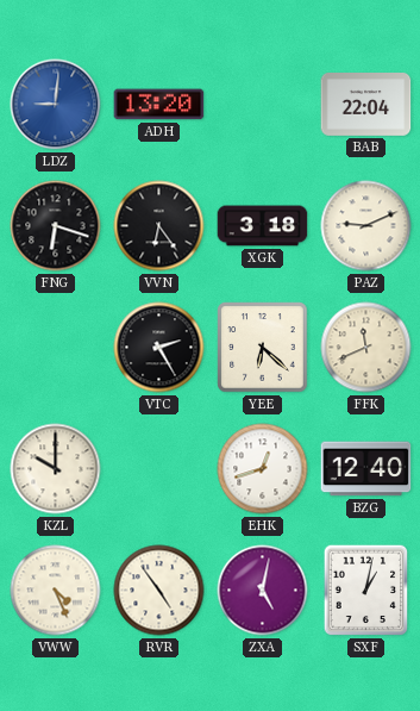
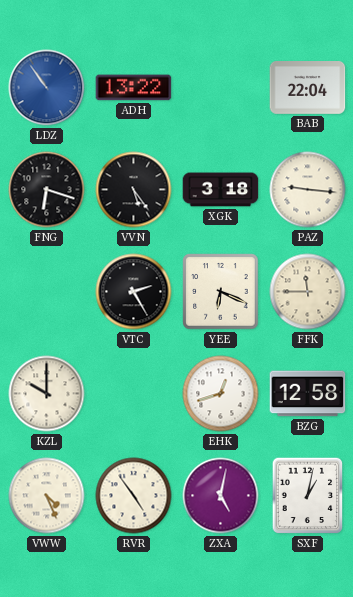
LDZ: 9:01 -> 10:54 (47, 88)
ADH: 13:20 -> 13:22 (134, 88)
VVN: 6:24 -> 5:24 (134, 190)
PAZ: 9:11 -> 9:16 (308, 190)
YEE: 6:22 -> 6:19 (221, 292)
FFK: 11:41 -> 11:45 (308, 292)
BZG: 12:40 -> 12:58 (308, 394)
